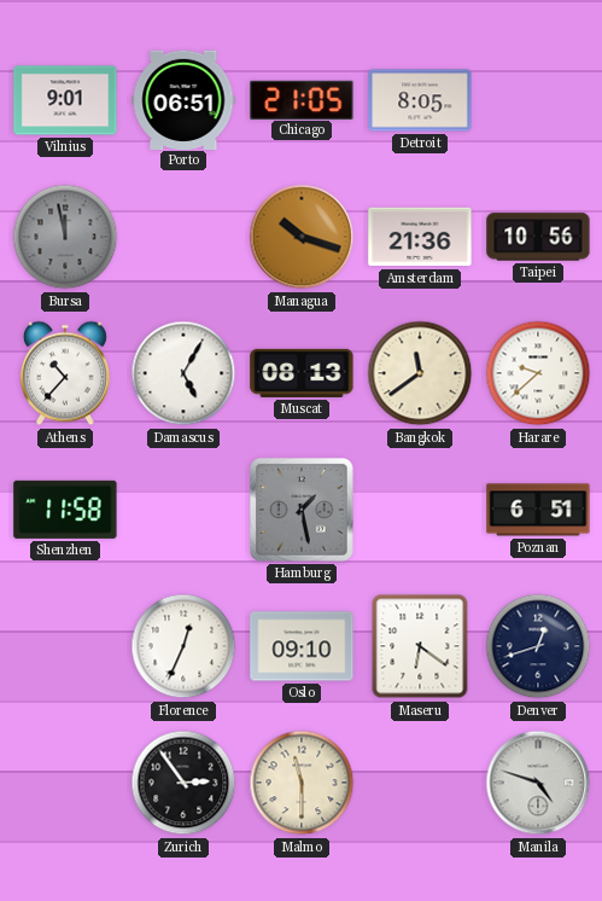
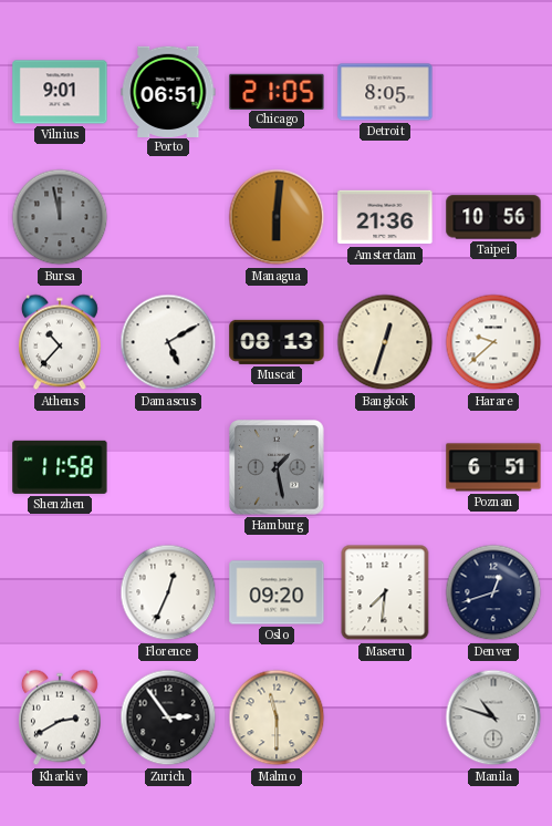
Managua: 10:18 -> 6:01 (277, 217)
Damascus: 5:05 -> 5:10 (168, 342)
Bangkok: 11:39 -> 12:33 (385, 342)
Oslo: 09:10 -> 09:20 (277, 592)
Maseru: 6:21 -> 7:31 (385, 592)
Kharkiv: none -> 2:40 (60, 717)
Manila: 4:48 -> 10:48 (493, 717)
